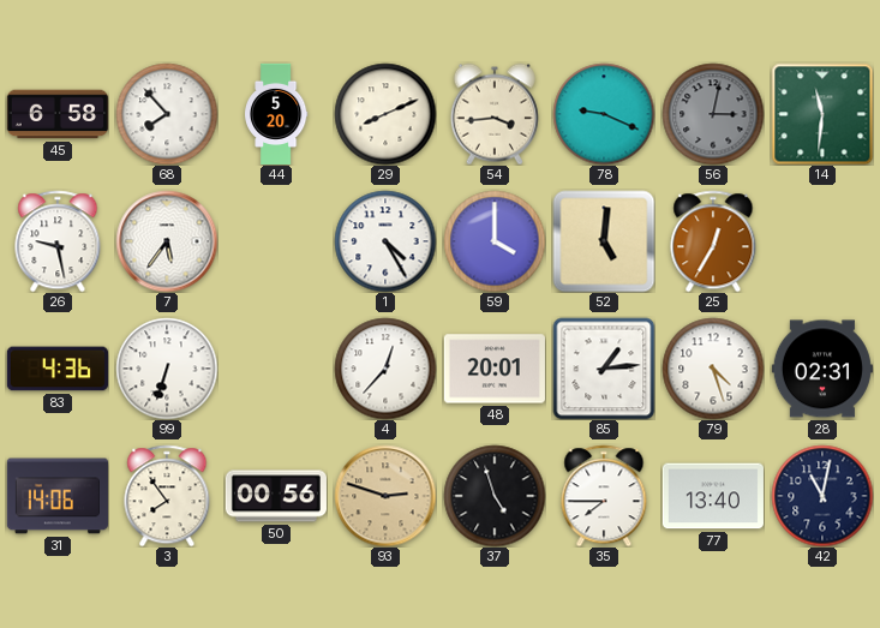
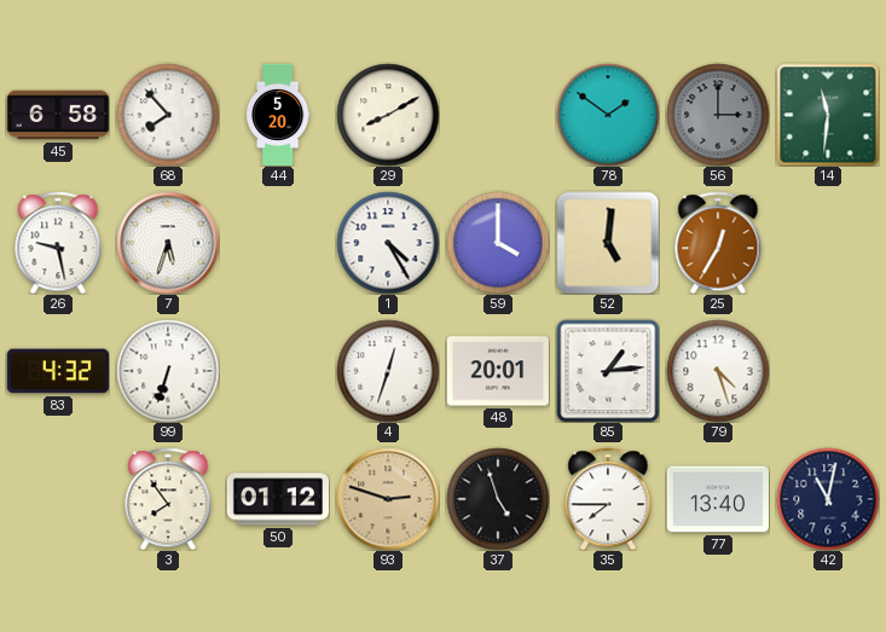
29: 8:11 -> 8:10 (388, 115)
54: 3:44 -> none (495, 114)
78: 9:19 -> 1:51 (608, 115)
56: 3:02 -> 3:00 (718, 115)
7: 5:36 -> 5:33 (168, 243)
83: 4:36 -> 4:32 (58, 371)
4: 12:37 -> 12:33 (388, 371)
28: 02:31 -> none (822, 369)
31: 14:06 -> none (58, 496)
50: 00:56 -> 01:12 (278, 499)
